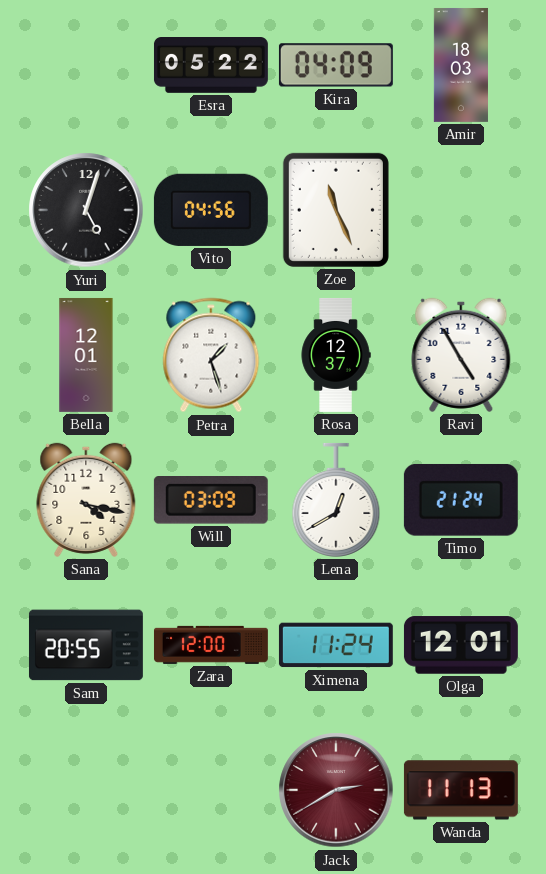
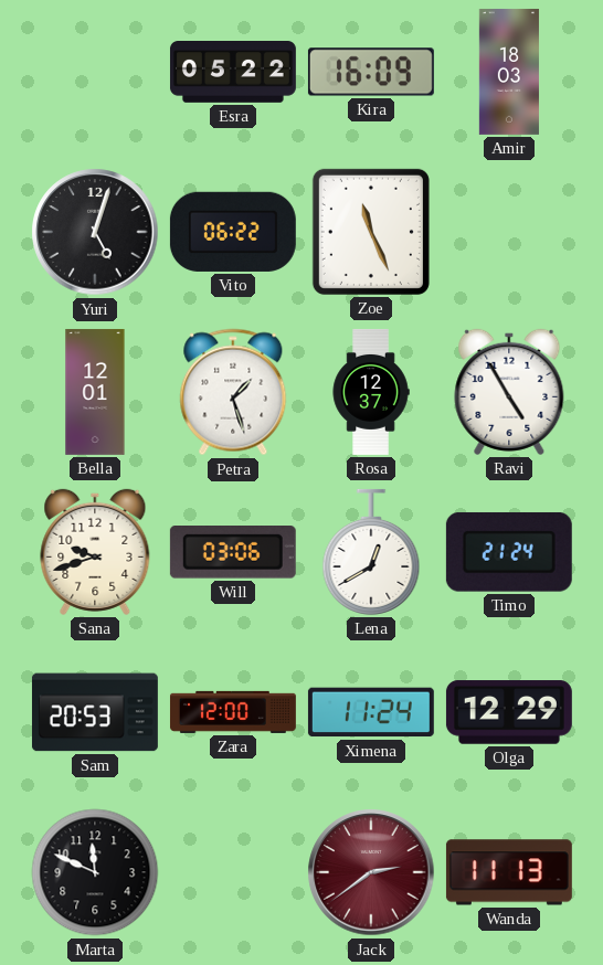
Kira: 04:09 -> 16:09 (371, 72)
Vito: 04:56 -> 06:22 (233, 232)
Sana: 4:17 -> 9:42 (95, 552)
Will: 03:09 -> 03:06 (233, 553)
Sam: 20:55 -> 20:53 (95, 712)
Olga: 12:01 -> 12:29 (509, 712)
Marta: none -> 11:49 (95, 872)
Jack: 2:40 -> 2:39 (371, 872)
